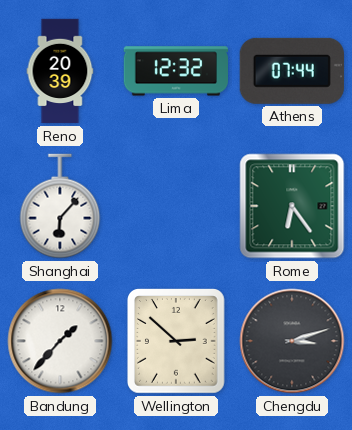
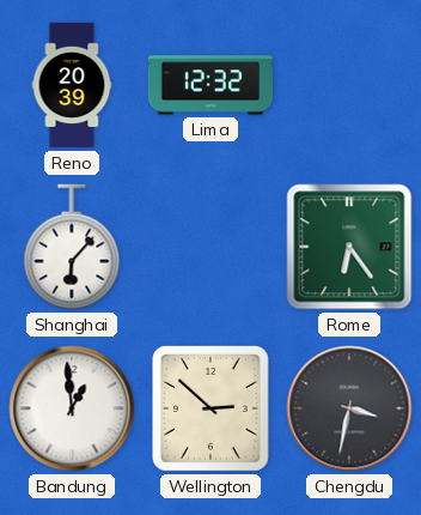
Athens: 07:44 -> none (292, 71)
Bandung: 1:37 -> 12:59 (72, 408)
Chengdu: 3:12 -> 3:32 (349, 408)
